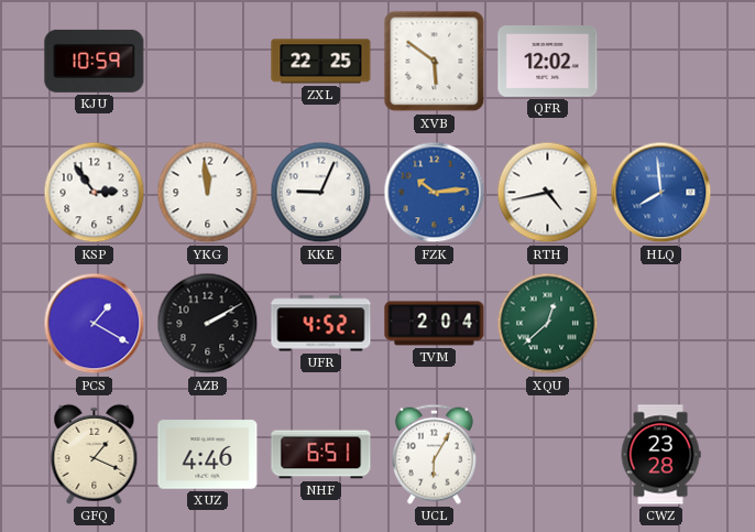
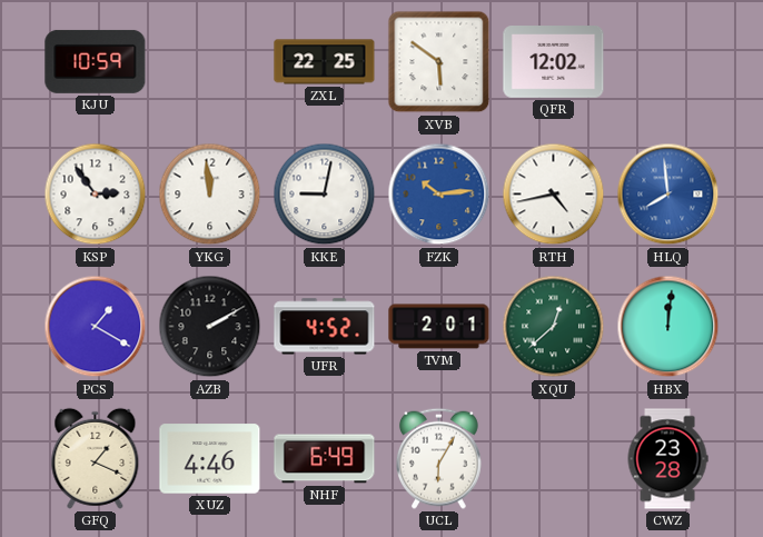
KKE: 9:04 -> 9:02 (325, 195)
TVM: 2:04 -> 2:01 (439, 327)
HBX: none -> 12:01 (668, 327)
NHF: 6:51 -> 6:49 (325, 459)
